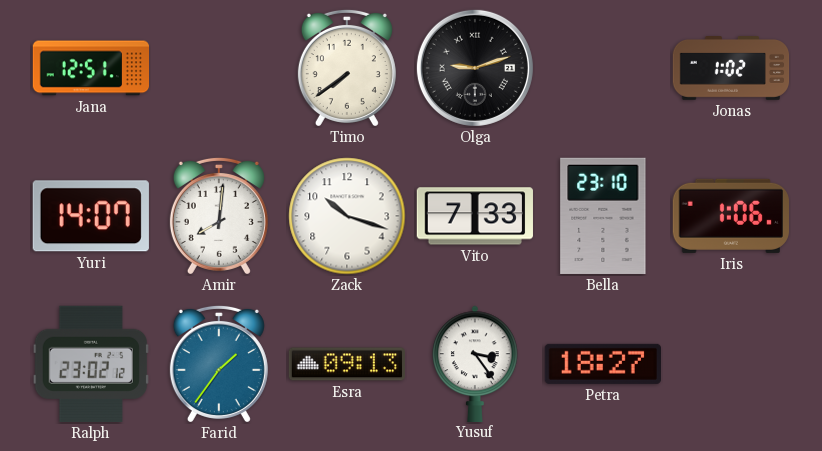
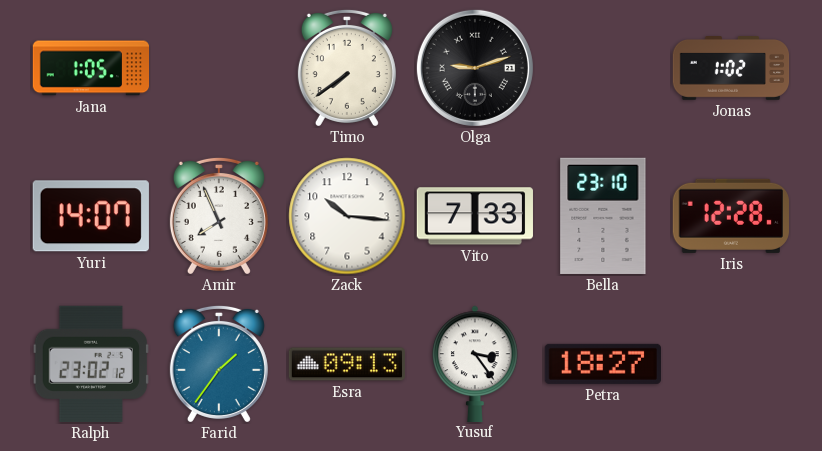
Jana: 12:51 -> 1:05 (90, 68)
Amir: 8:01 -> 7:56 (219, 215)
Zack: 10:18 -> 10:16 (347, 216)
Iris: 1:06 -> 12:28 (731, 216)
